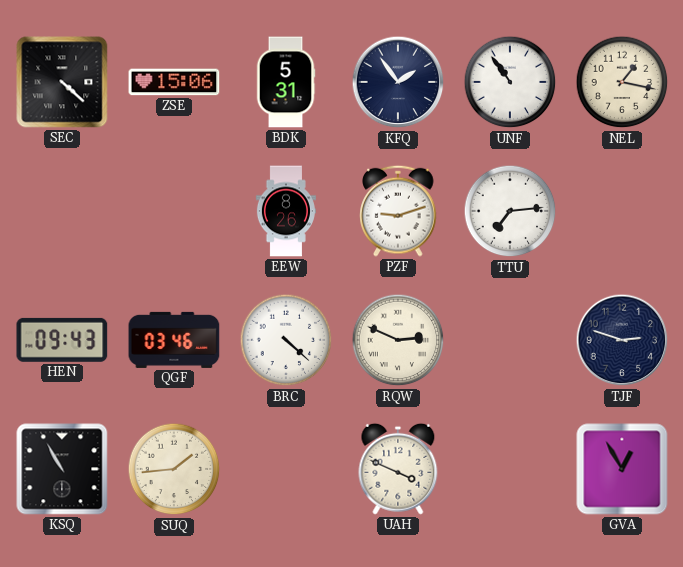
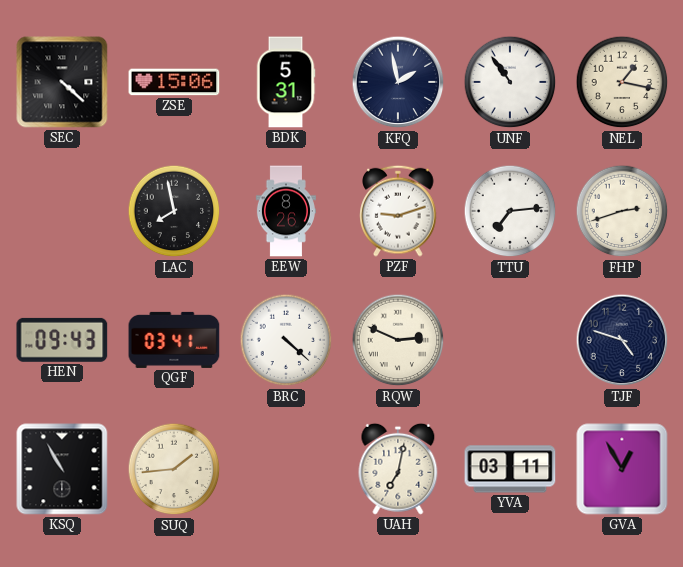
KFQ: 1:54 -> 1:58 (398, 82)
LAC: none -> 7:58 (174, 211)
FHP: none -> 2:42 (622, 211)
QGF: 03:46 -> 03:41 (174, 340)
TJF: 2:48 -> 4:48 (622, 340)
UAH: 3:49 -> 7:02 (398, 469)
YVA: none -> 03:11 (510, 469)
